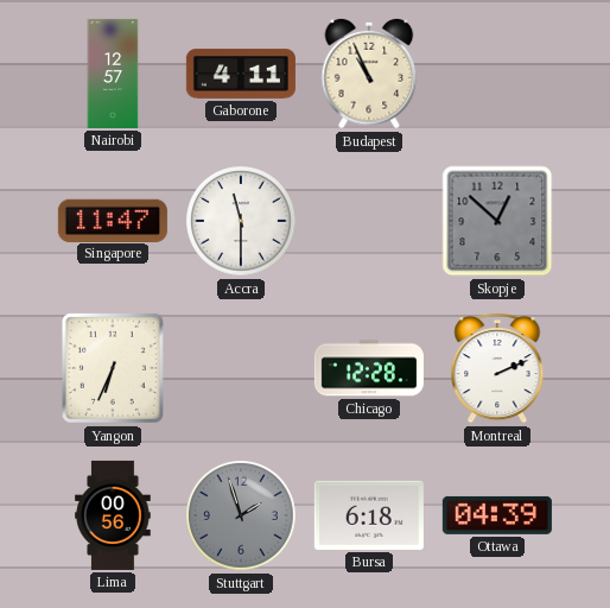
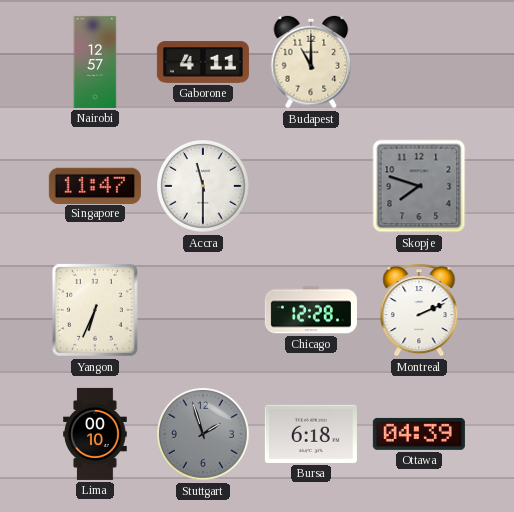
Budapest: 10:56 -> 11:00 (311, 62)
Skopje: 12:52 -> 7:48 (419, 186)
Lima: 00:56 -> 00:10 (95, 434)
